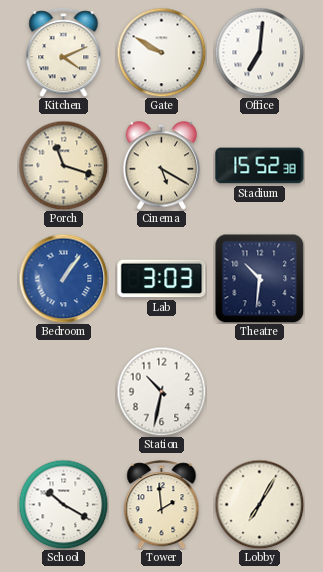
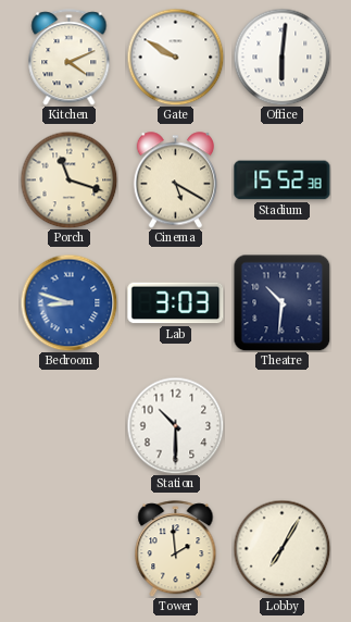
Office: 7:01 -> 6:01 (281, 57)
Bedroom: 1:06 -> 8:48 (68, 302)
Station: 10:32 -> 10:30 (175, 425)
School: 10:20 -> none (63, 504)
